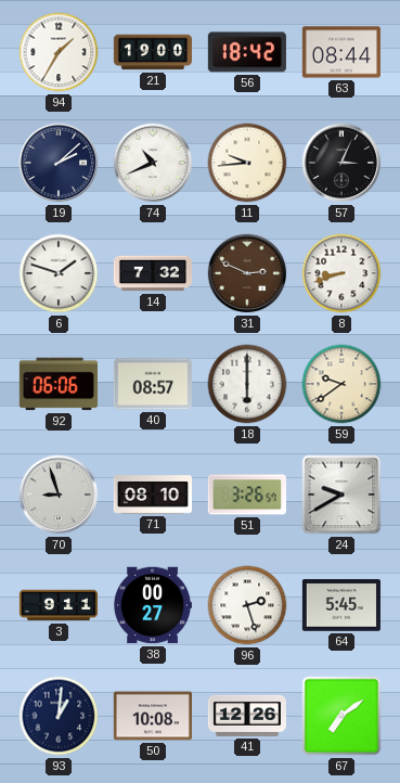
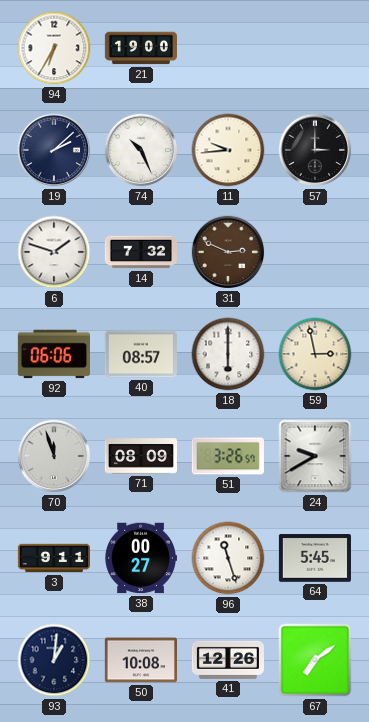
94: 1:35 -> 6:35 (54, 48)
56: 18:42 -> none (247, 52)
63: 08:44 -> none (341, 52)
74: 10:41 -> 10:26 (141, 150)
57: 3:04 -> 3:00 (315, 150)
8: 8:42 -> none (341, 273)
59: 9:39 -> 2:58 (315, 354)
70: 8:57 -> 11:57 (54, 456)
71: 08:10 -> 08:09 (140, 456)
96: 2:27 -> 11:27 (228, 558)
